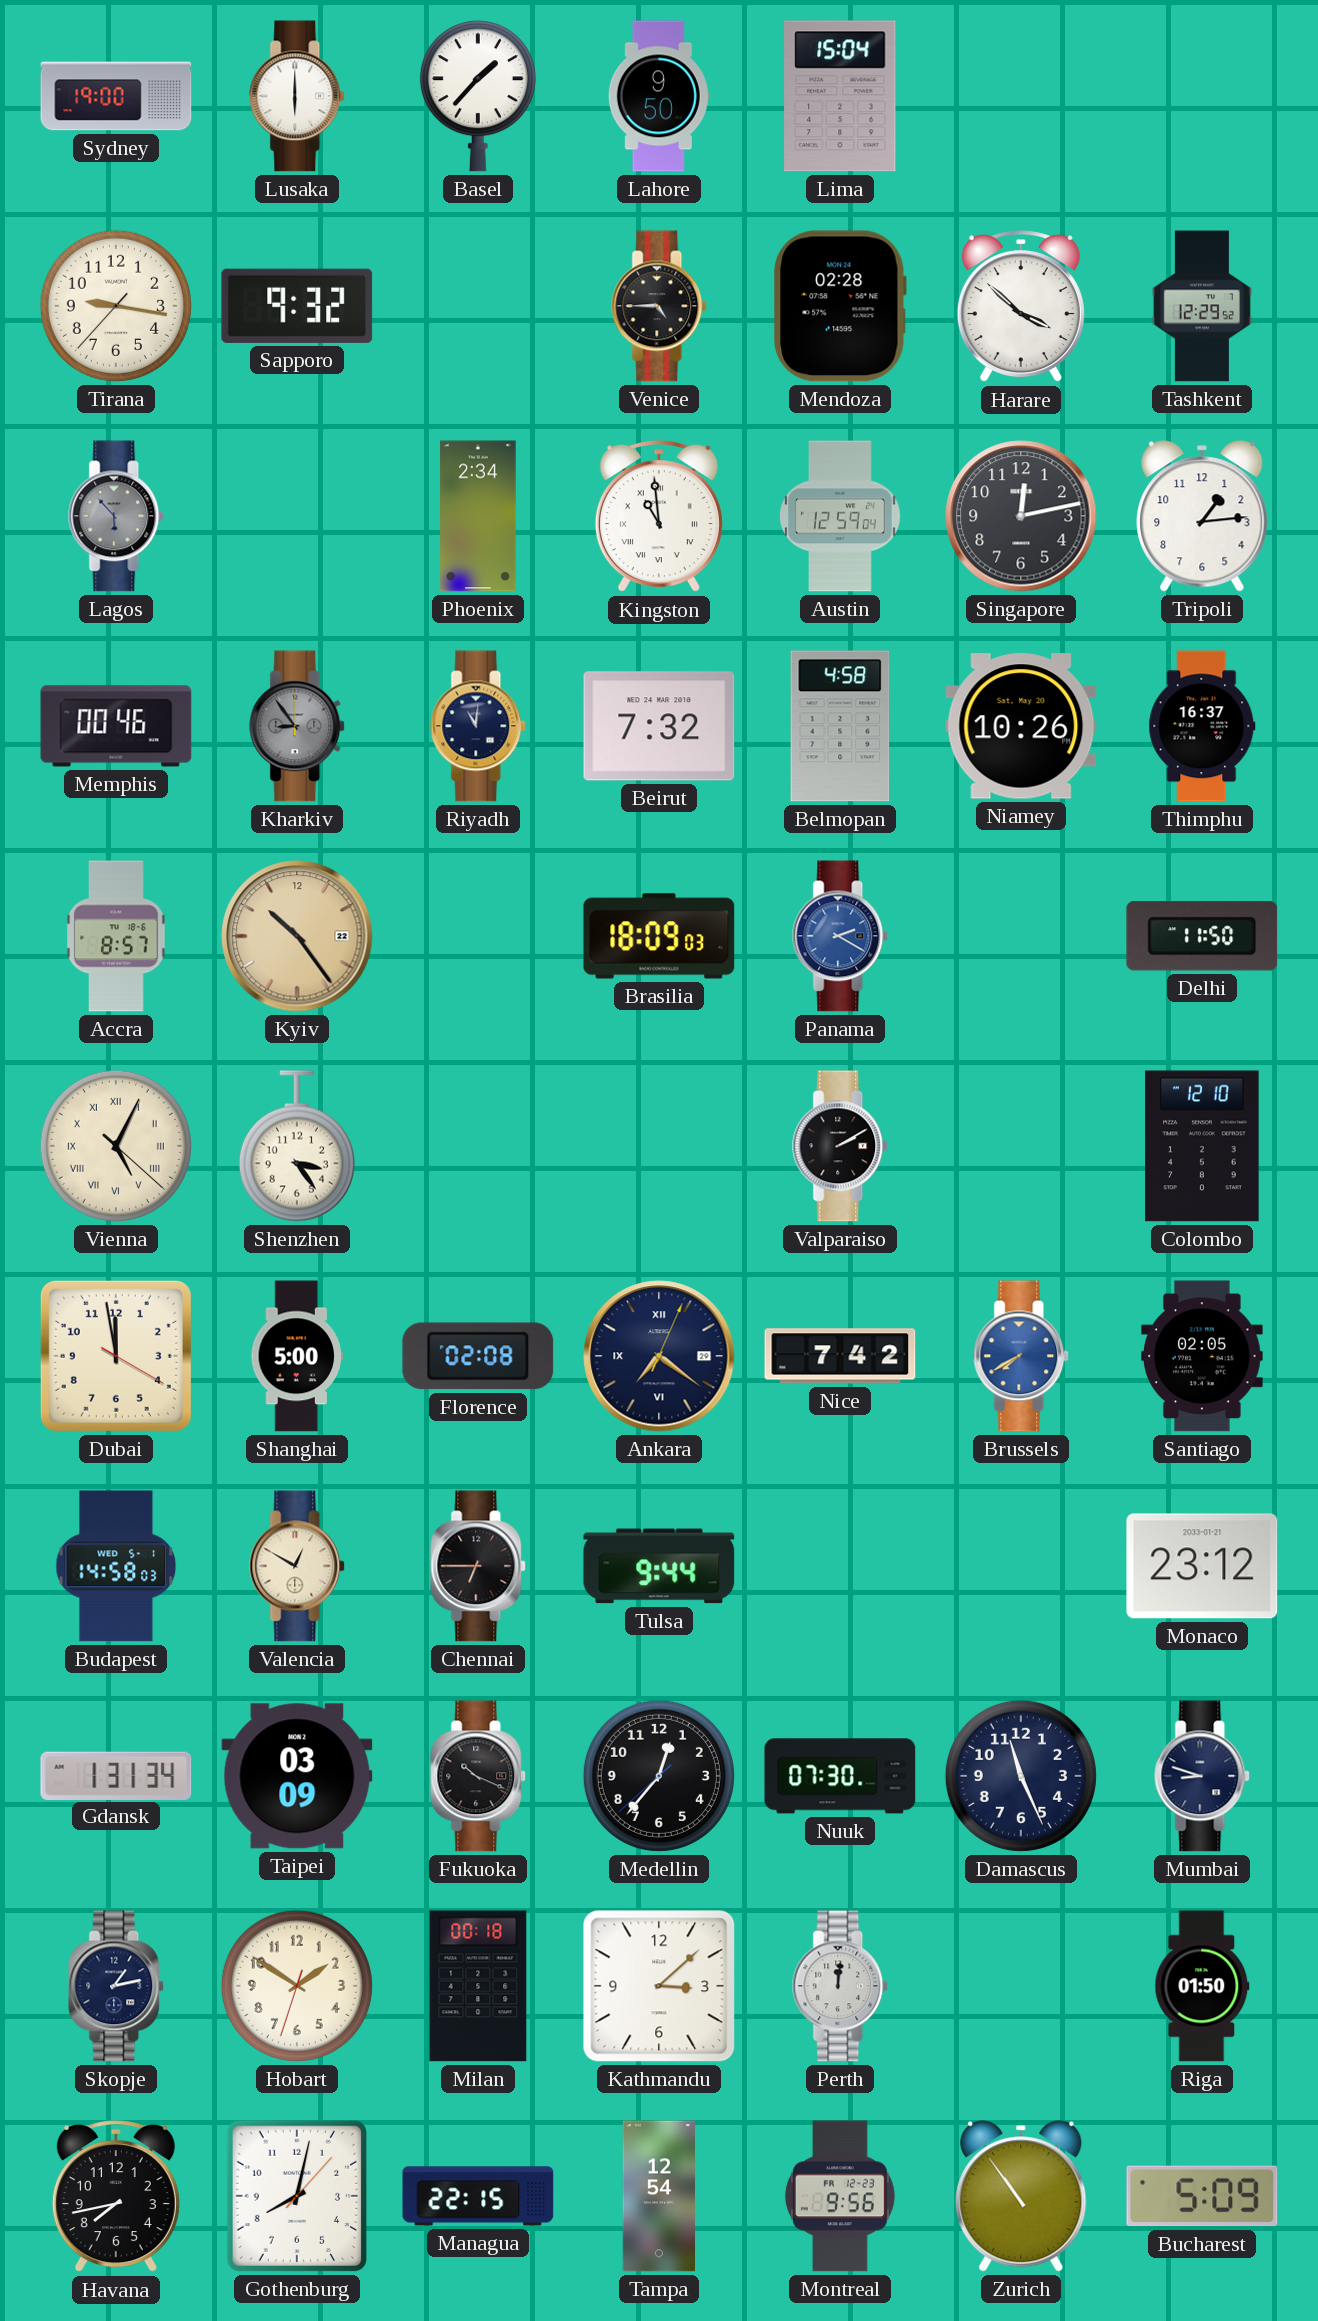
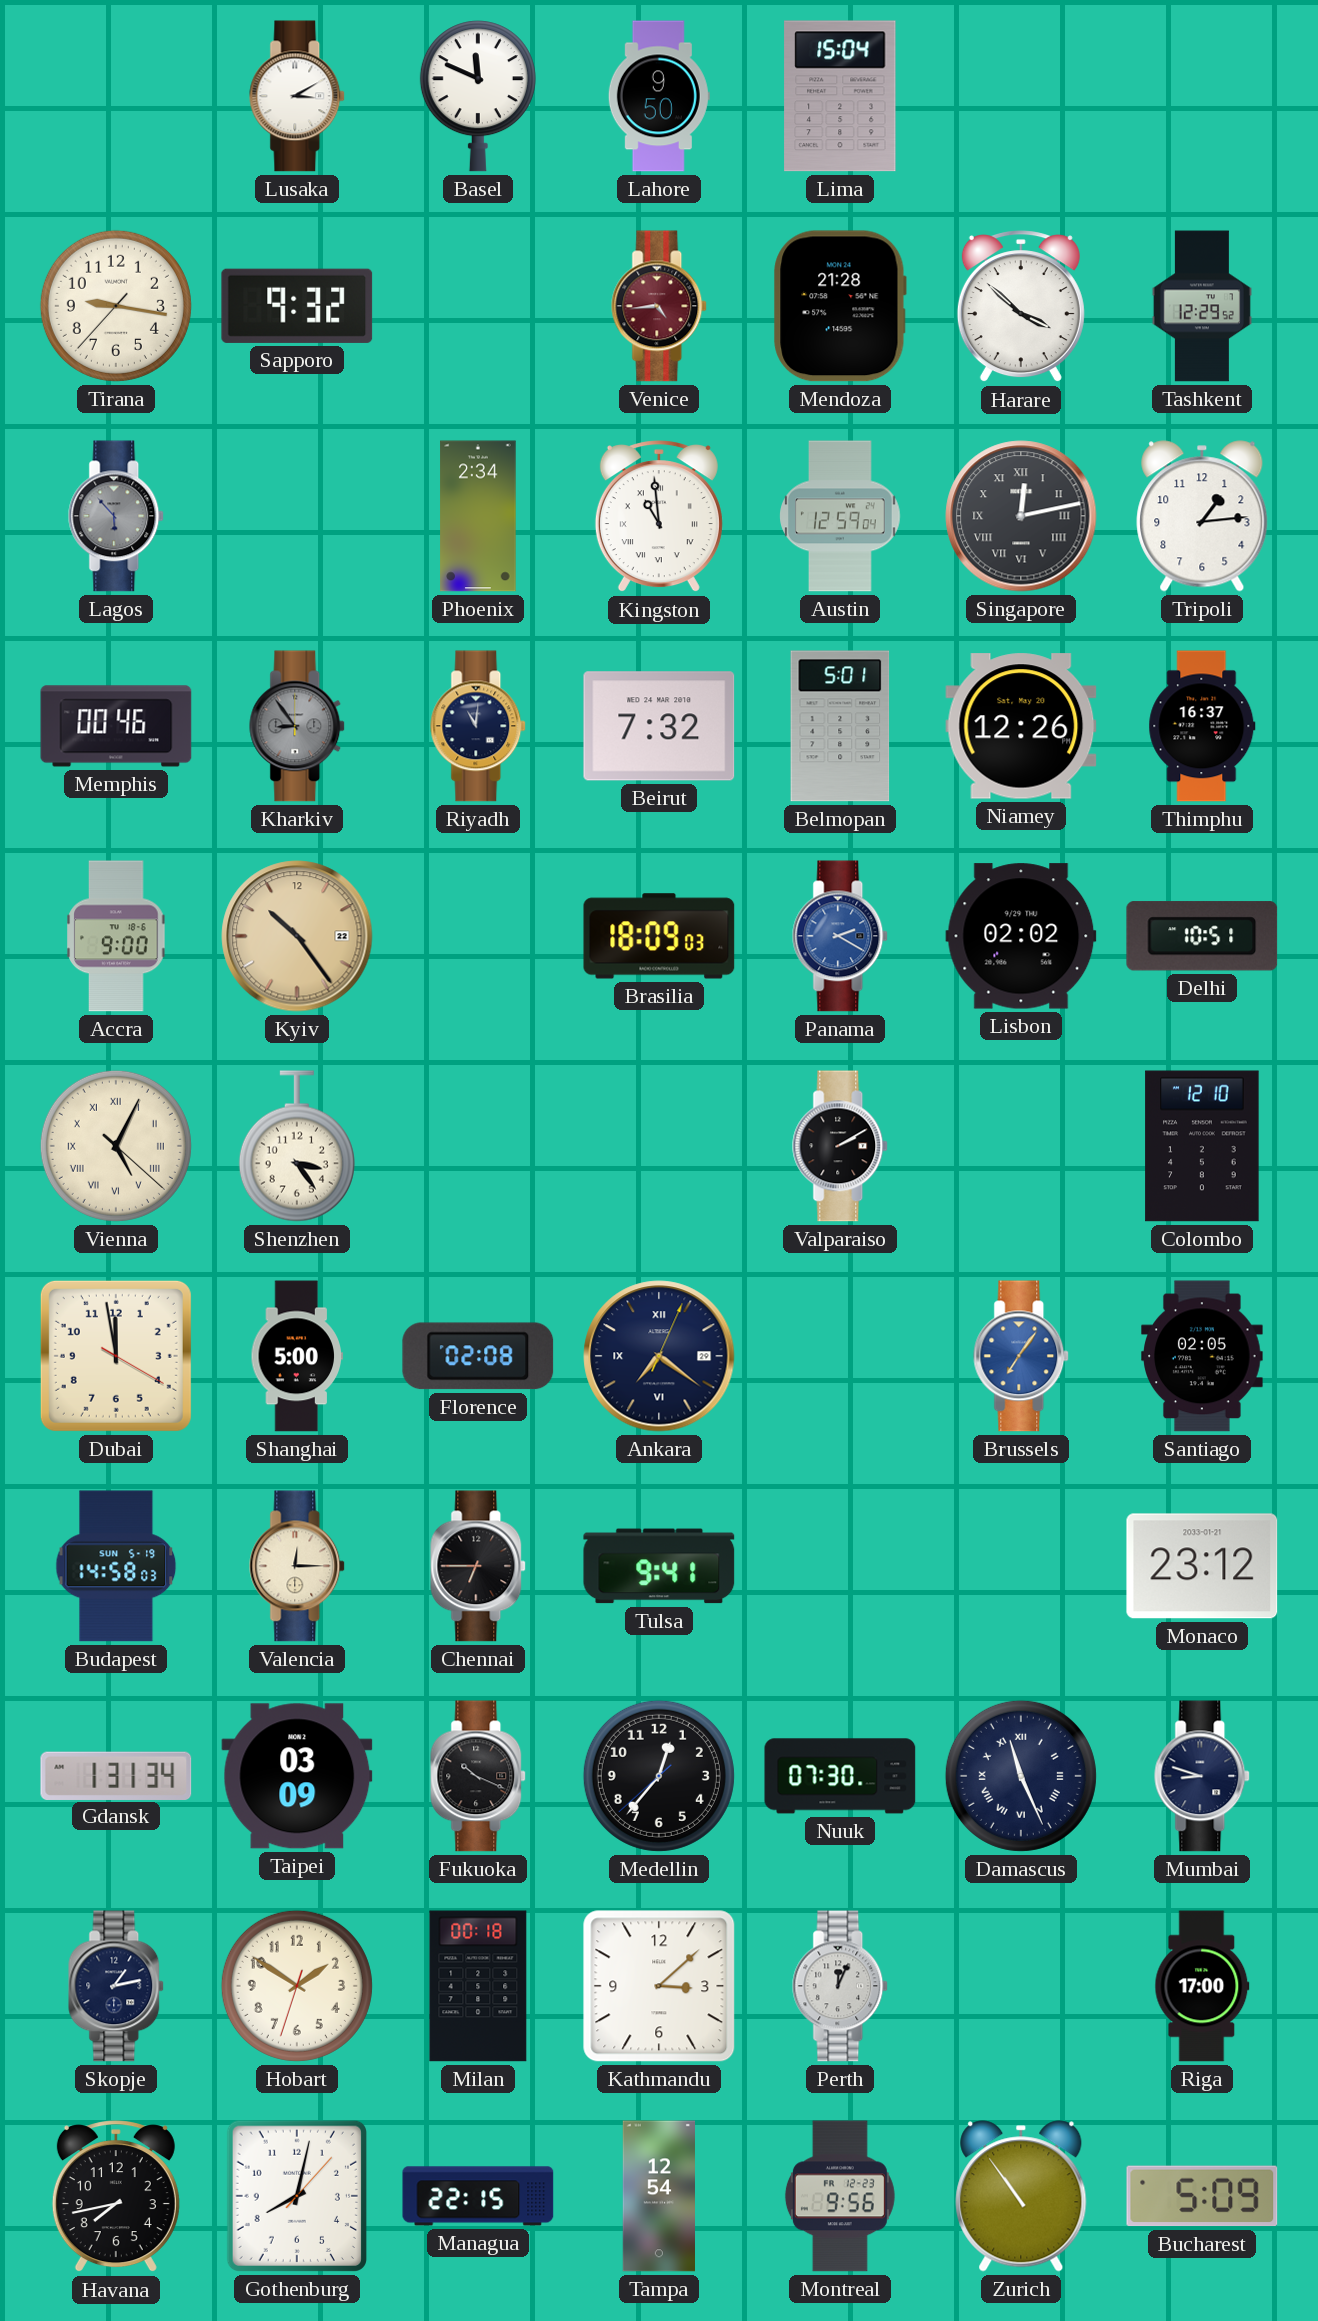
Sydney: 19:00 -> none (116, 96)
Lusaka: 6:00 -> 3:10 (298, 96)
Basel: 1:37 -> 11:49 (478, 96)
Venice: 4:45 -> 4:44 (660, 306)
Venice dial: black -> burgundy (660, 306)
Mendoza: 02:28 -> 21:28 (840, 306)
Singapore numerals: Arabic -> Roman (1021, 516)
Belmopan: 4:58 -> 5:01 (840, 726)
Niamey: 10:26 -> 12:26 (1021, 726)
Accra: 8:57 -> 9:00 (116, 936)
Lisbon: none -> 02:02 (1021, 936)
Delhi: 11:50 -> 10:51 (1202, 936)
Nice: 7:42 -> none (840, 1356)
Brussels: 7:40 -> 7:06 (1022, 1356)
Budapest date: WED 5-1 -> SUN 5-19 (116, 1566)
Valencia: 12:50 -> 12:15 (298, 1566)
Tulsa: 9:44 -> 9:41 (659, 1566)
Damascus numerals: Arabic -> Roman (1021, 1776)
Perth: 12:01 -> 12:04 (841, 1986)
Riga: 01:50 -> 17:00 (1202, 1986)
